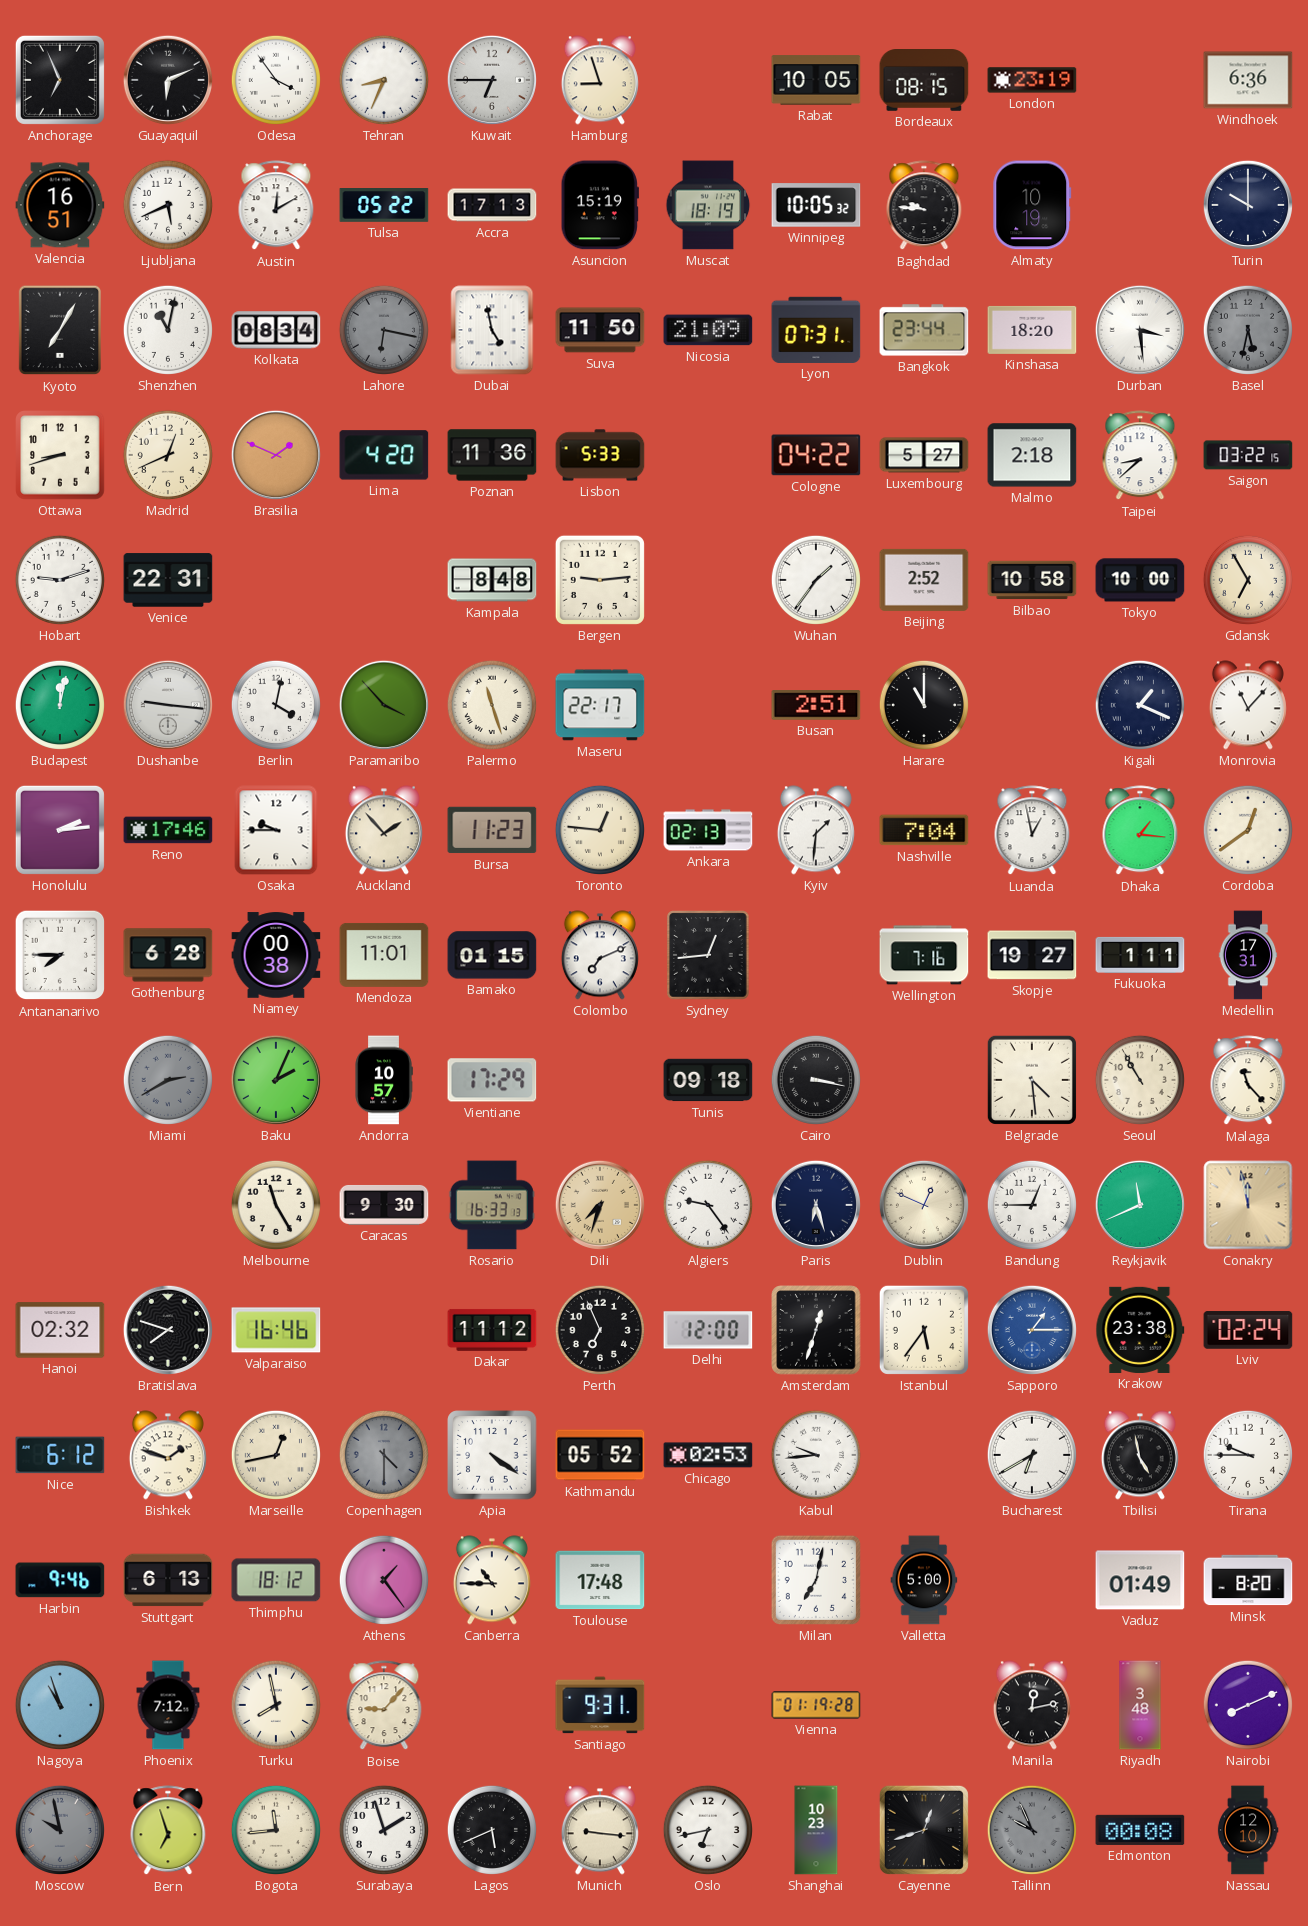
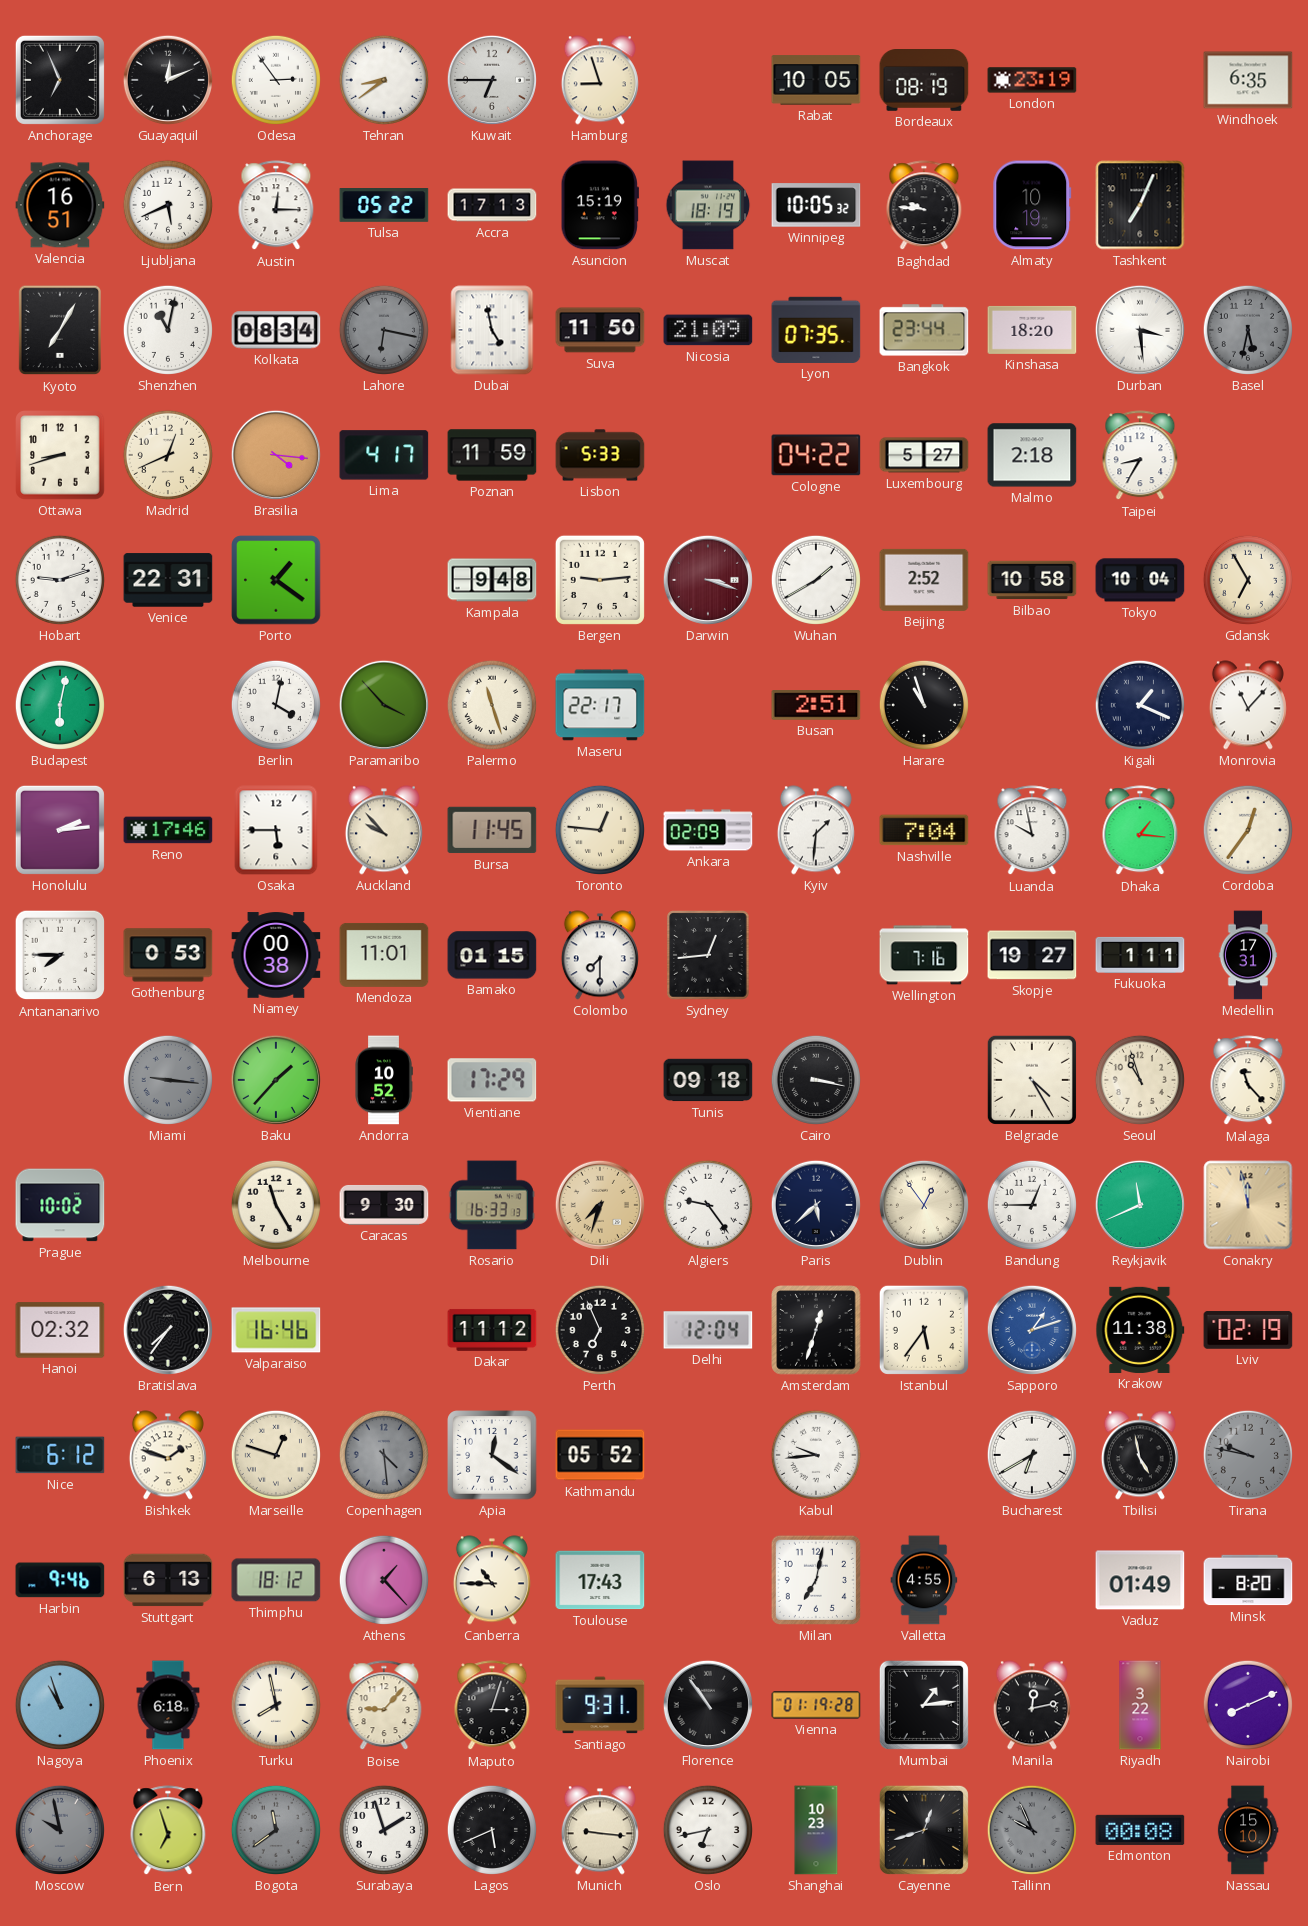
Guayaquil: 6:11 -> 12:11 (168, 80)
Odesa: 3:54 -> 2:54 (276, 80)
Tehran: 8:34 -> 8:39 (384, 80)
Bordeaux: 08:15 -> 08:19 (924, 81)
Windhoek: 6:36 -> 6:35 (1248, 80)
Austin: 12:10 -> 12:15 (276, 206)
Tashkent: none -> 7:04 (1140, 205)
Turin: 10:00 -> none (1248, 205)
Lyon: 07:31 -> 07:35 (816, 330)
Brasilia: 1:49 -> 4:16 (276, 455)
Lima: 4:20 -> 4:17 (384, 455)
Poznan: 11:36 -> 11:59 (492, 455)
Taipei: 8:38 -> 8:35 (1140, 456)
Saigon: 03:22 -> none (1248, 455)
Porto: none -> 1:21 (276, 580)
Kampala: 8:48 -> 9:48 (492, 580)
Darwin: none -> 3:18 (708, 580)
Wuhan: 1:36 -> 1:40 (816, 580)
Tokyo: 10:00 -> 10:04 (1140, 580)
Budapest: 12:02 -> 6:02 (60, 705)
Dushanbe: 9:16 -> none (168, 705)
Harare: 11:00 -> 10:57 (924, 705)
Osaka: 9:45 -> 5:45 (276, 830)
Auckland: 1:53 -> 9:53 (384, 830)
Bursa: 11:23 -> 11:45 (492, 830)
Ankara: 02:13 -> 02:09 (708, 830)
Luanda: 12:58 -> 9:58 (1032, 831)
Cordoba: 12:39 -> 12:36 (1248, 830)
Gothenburg: 6:28 -> 0:53 (168, 955)
Colombo: 7:11 -> 7:30 (600, 955)
Miami: 2:40 -> 9:16 (168, 1080)
Baku: 2:04 -> 1:37 (276, 1080)
Andorra: 10:57 -> 10:52 (384, 1080)
Belgrade: 4:29 -> 4:25 (1032, 1080)
Seoul: 10:55 -> 10:57 (1140, 1080)
Prague: none -> 10:02 (60, 1205)
Paris: 6:27 -> 5:38 (816, 1205)
Dublin: 12:49 -> 12:54 (924, 1205)
Bratislava: 7:48 -> 7:36 (168, 1330)
Delhi: 12:00 -> 12:04 (708, 1330)
Sapporo: 1:15 -> 1:12 (1032, 1330)
Krakow: 23:38 -> 11:38 (1140, 1330)
Lviv: 02:24 -> 02:19 (1248, 1330)
Marseille: 12:43 -> 12:48 (276, 1455)
Copenhagen: 4:30 -> 4:29 (384, 1455)
Apia: 4:21 -> 12:21 (492, 1455)
Chicago: 02:53 -> none (708, 1455)
Tirana: 9:45 -> 9:47 (1248, 1455)
Tirana dial: white -> grey (1248, 1455)
Athens: 1:24 -> 1:23 (384, 1580)
Toulouse: 17:48 -> 17:43 (600, 1580)
Valletta: 5:00 -> 4:55 (924, 1580)
Phoenix: 7:12 -> 6:18 (168, 1705)
Maputo: none -> 3:03 (492, 1706)
Florence: none -> 10:54 (708, 1705)
Mumbai: none -> 1:14 (924, 1705)
Riyadh: 3:48 -> 3:22 (1140, 1705)
Bogota: 11:44 -> 11:39 (276, 1830)
Bogota dial: cream -> grey (276, 1830)
Nassau: 12:10 -> 15:10 (1248, 1830)
